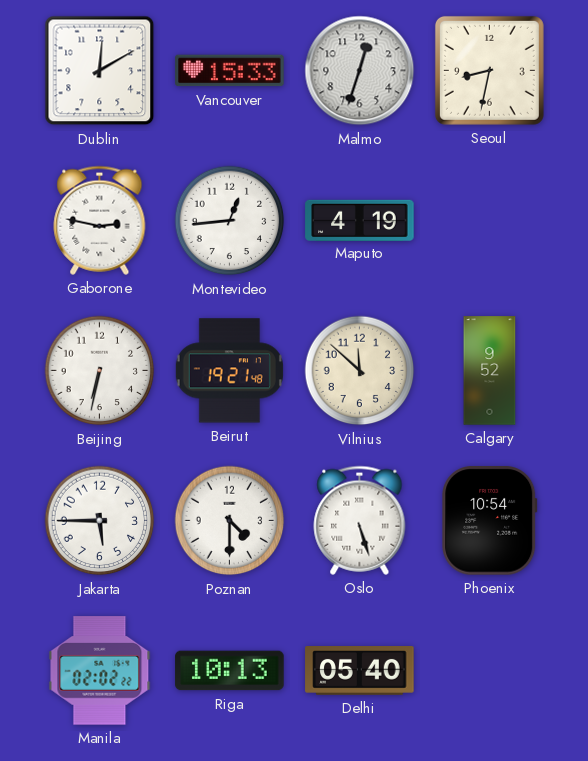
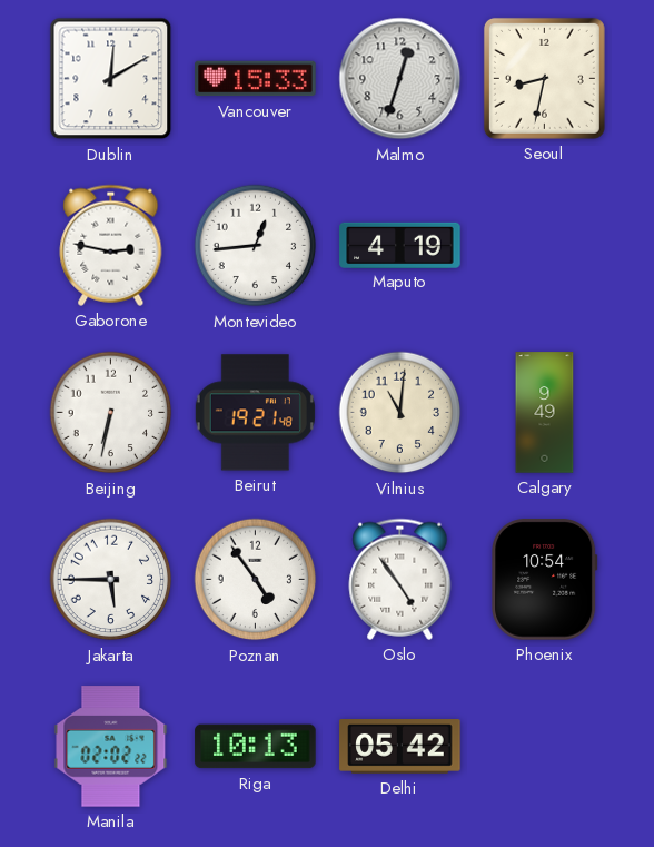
Vilnius: 11:52 -> 11:01 (400, 413)
Calgary: 9:52 -> 9:49 (545, 413)
Poznan: 4:30 -> 4:54 (256, 580)
Oslo: 5:27 -> 4:54 (400, 579)
Delhi: 05:40 -> 05:42 (400, 747)
